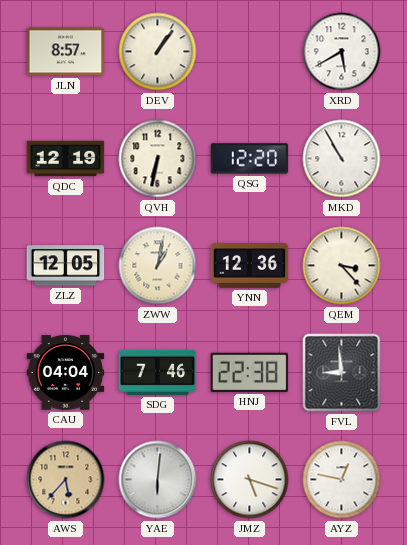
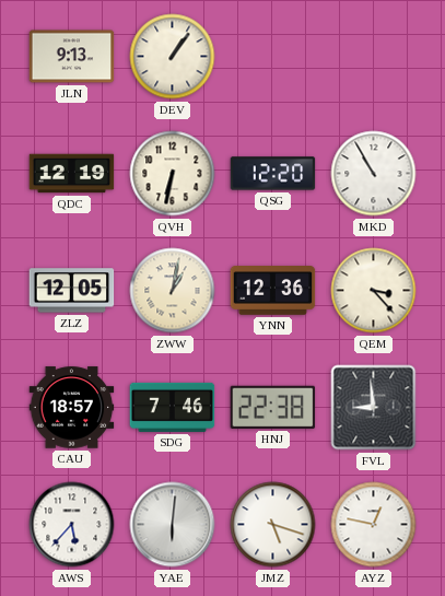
JLN: 8:57 -> 9:13 (72, 57)
XRD: 5:40 -> none (342, 52)
CAU: 04:04 -> 18:57 (72, 408)
AWS dial: champagne -> white (72, 525)
